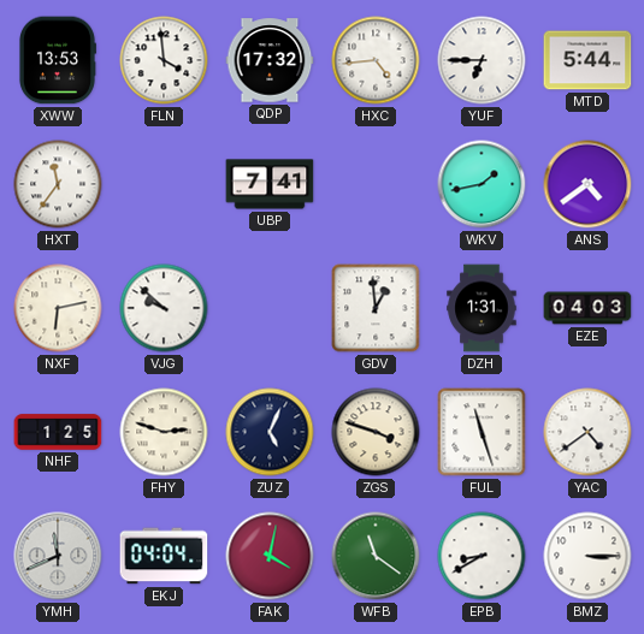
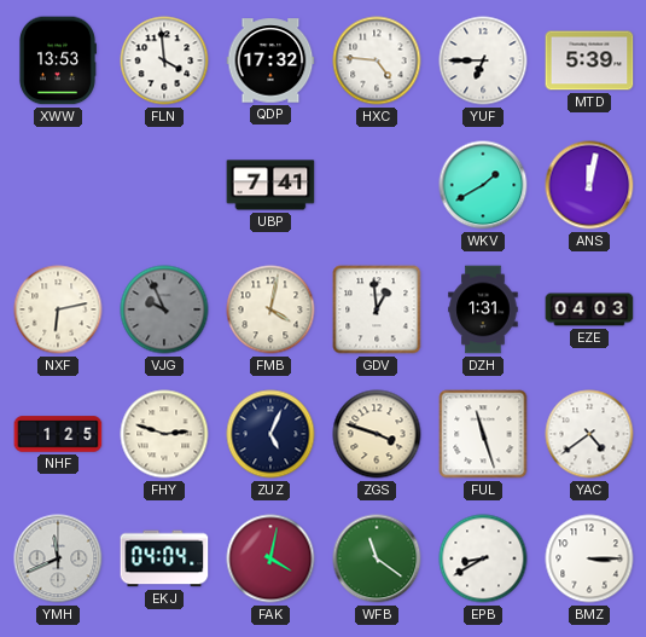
HXC: 4:44 -> 4:46 (377, 60)
MTD: 5:44 -> 5:39 (589, 60)
HXT: 11:36 -> none (58, 184)
WKV: 1:43 -> 1:40 (483, 185)
ANS: 4:39 -> 12:02 (589, 185)
VJG: 9:52 -> 9:56 (164, 309)
VJG dial: white -> grey (164, 309)
FMB: none -> 4:02 (270, 309)
